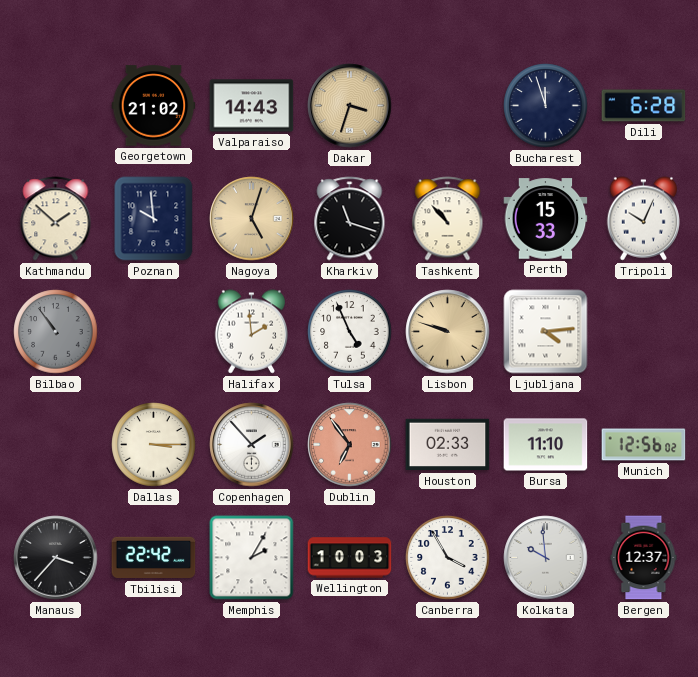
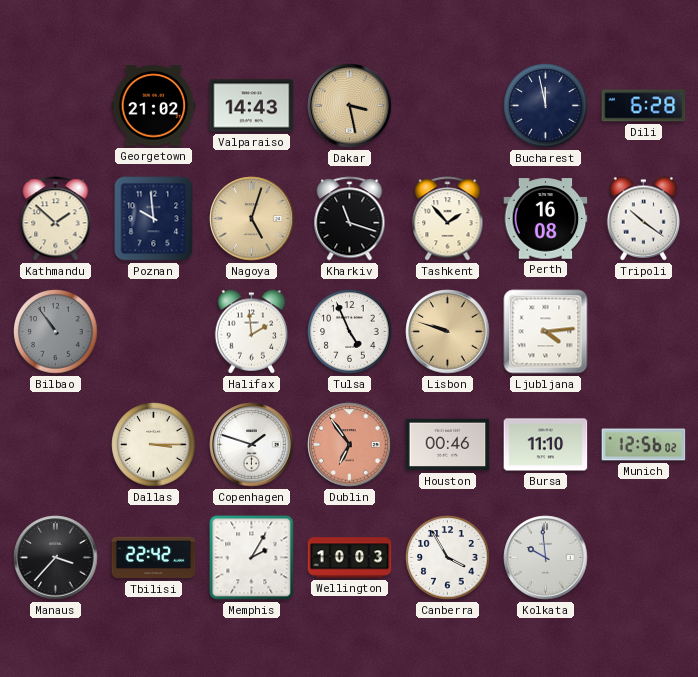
Dakar: 3:33 -> 3:28 (350, 106)
Bucharest: 11:57 -> 11:58 (546, 106)
Tashkent: 10:53 -> 1:53 (448, 219)
Perth: 15:33 -> 16:08 (546, 219)
Tripoli: 10:04 -> 10:21 (643, 219)
Copenhagen: 1:53 -> 1:48 (252, 445)
Houston: 02:33 -> 00:46 (448, 445)
Bergen: 12:37 -> none (644, 558)
